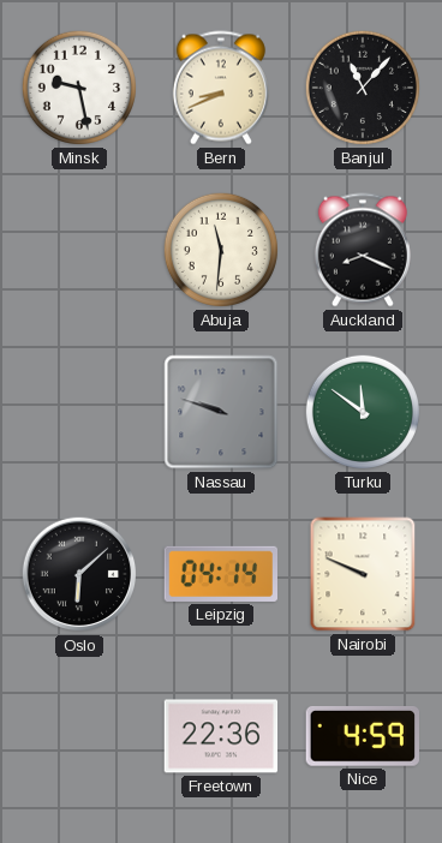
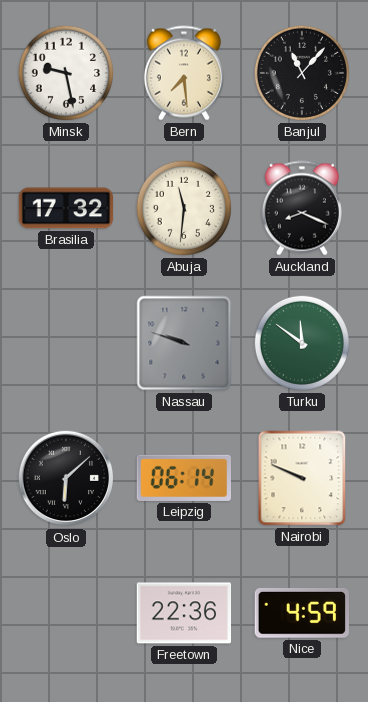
Bern: 8:41 -> 7:29 (184, 73)
Brasilia: none -> 17:32 (66, 208)
Leipzig: 04:14 -> 06:14 (183, 478)
